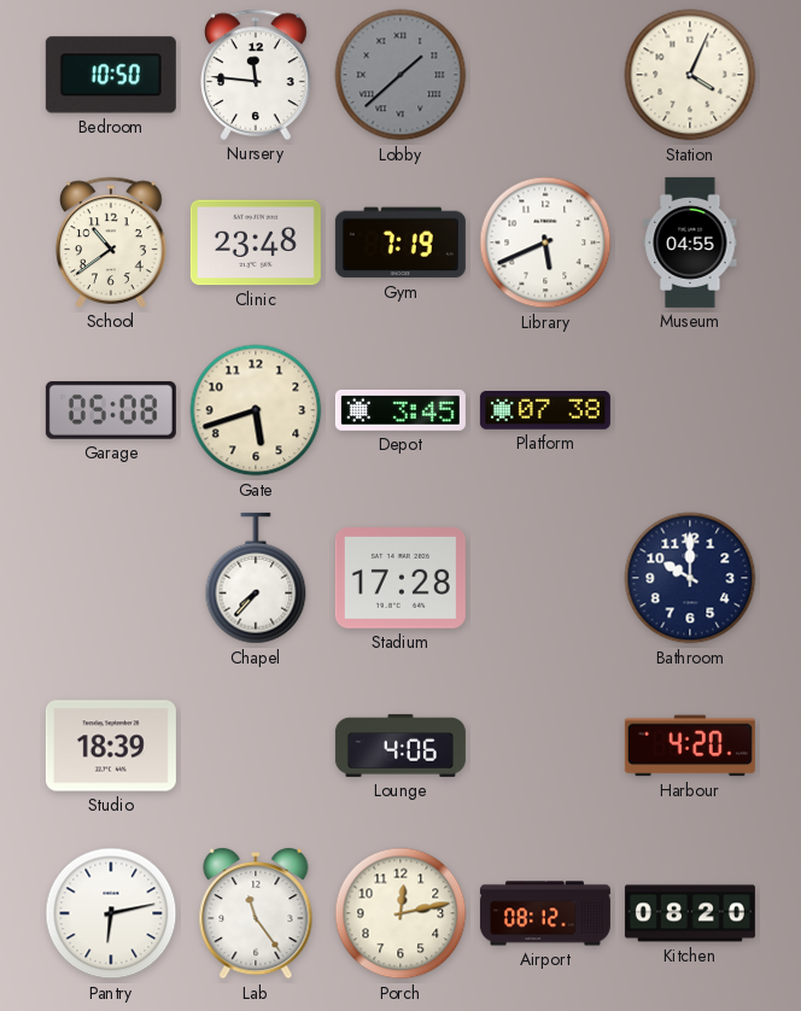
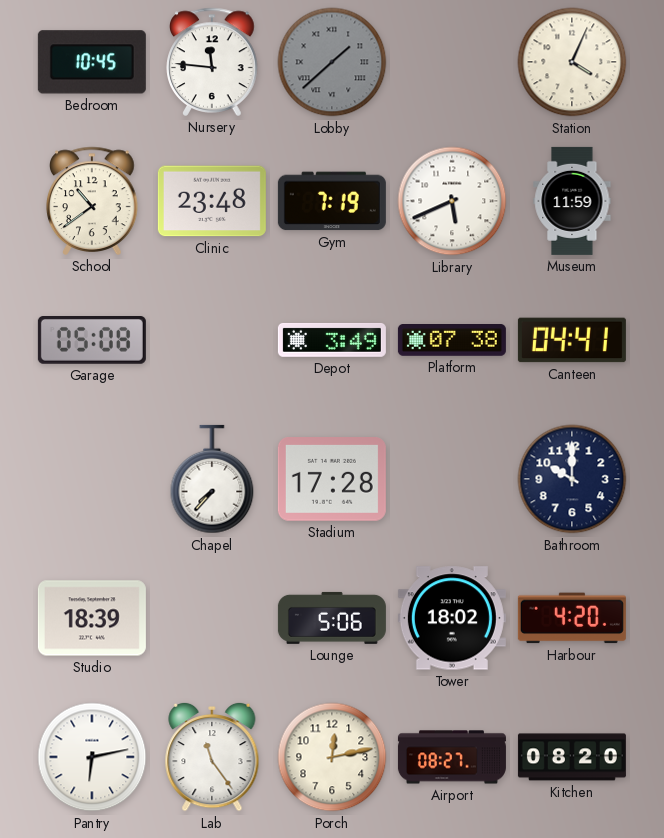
Bedroom: 10:50 -> 10:45 (92, 62)
Museum: 04:55 -> 11:59 (572, 201)
Gate: 5:42 -> none (256, 410)
Depot: 3:45 -> 3:49 (332, 340)
Canteen: none -> 04:41 (572, 340)
Lounge: 4:06 -> 5:06 (332, 618)
Tower: none -> 18:02 (452, 618)
Airport: 08:12 -> 08:27 (452, 757)
